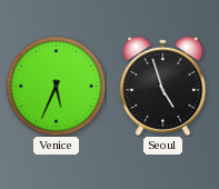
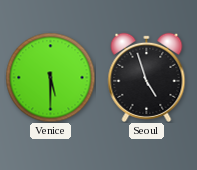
Venice: 5:34 -> 5:30 (50, 77)
